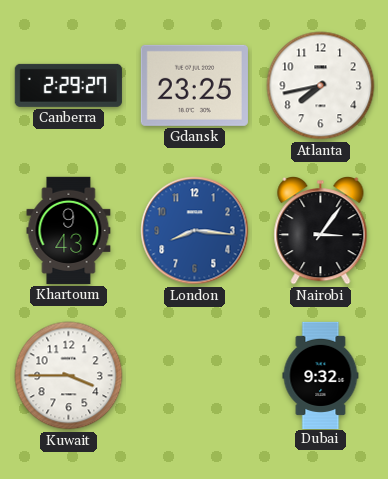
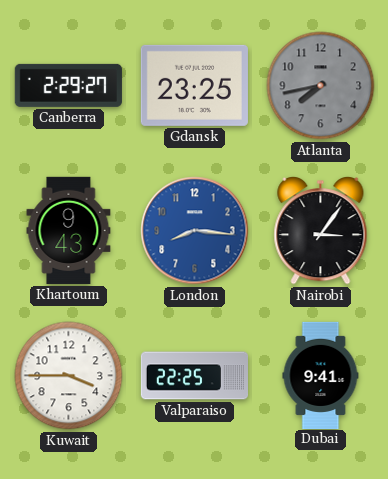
Atlanta dial: white -> grey (321, 86)
Valparaiso: none -> 22:25 (194, 376)
Dubai: 9:32 -> 9:41 (321, 375)
